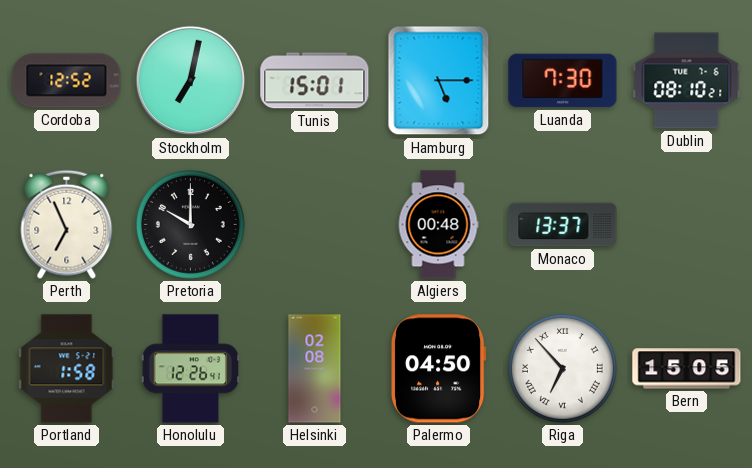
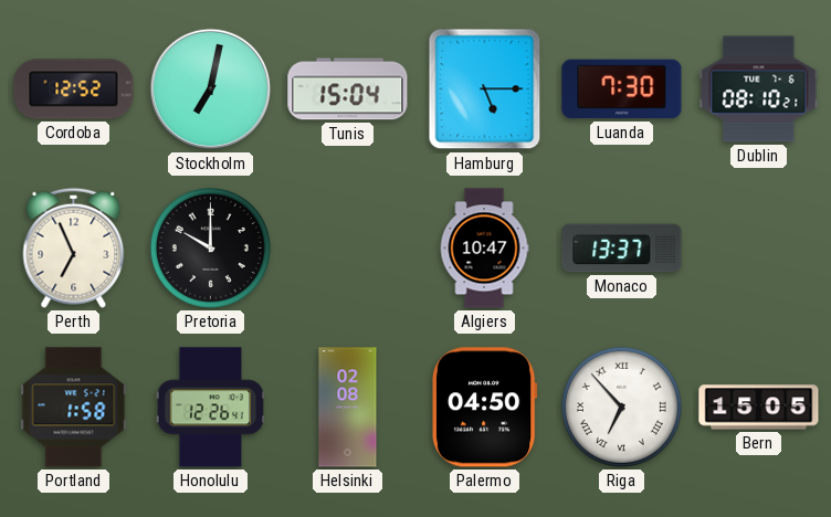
Tunis: 15:01 -> 15:04 (348, 89)
Algiers: 00:48 -> 10:47 (484, 249)
